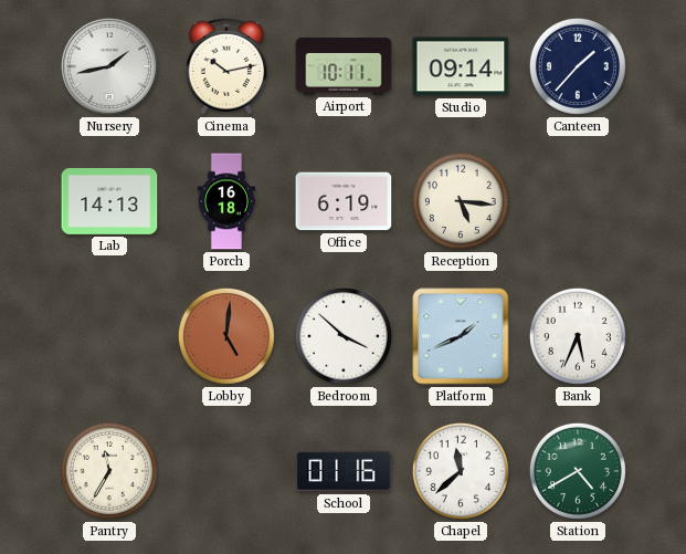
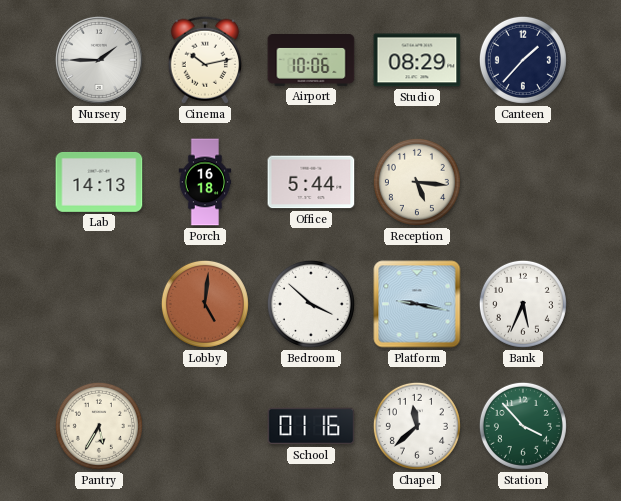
Nursery: 1:43 -> 1:45 (99, 60)
Airport: 10:11 -> 10:06 (311, 60)
Studio: 09:14 -> 08:29 (417, 60)
Office: 6:19 -> 5:44 (311, 182)
Platform: 1:41 -> 9:17 (417, 304)
Pantry: 11:35 -> 5:35 (99, 426)
Station: 4:40 -> 3:53 (523, 426)
